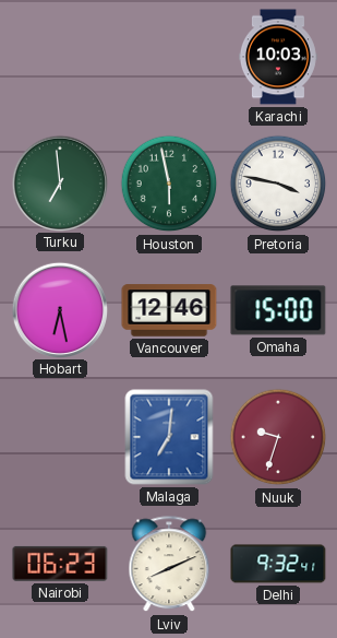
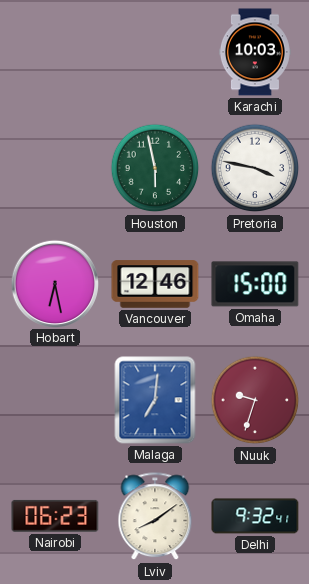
Turku: 6:59 -> none (59, 182)
Lviv: 8:11 -> 8:09 (155, 517)
